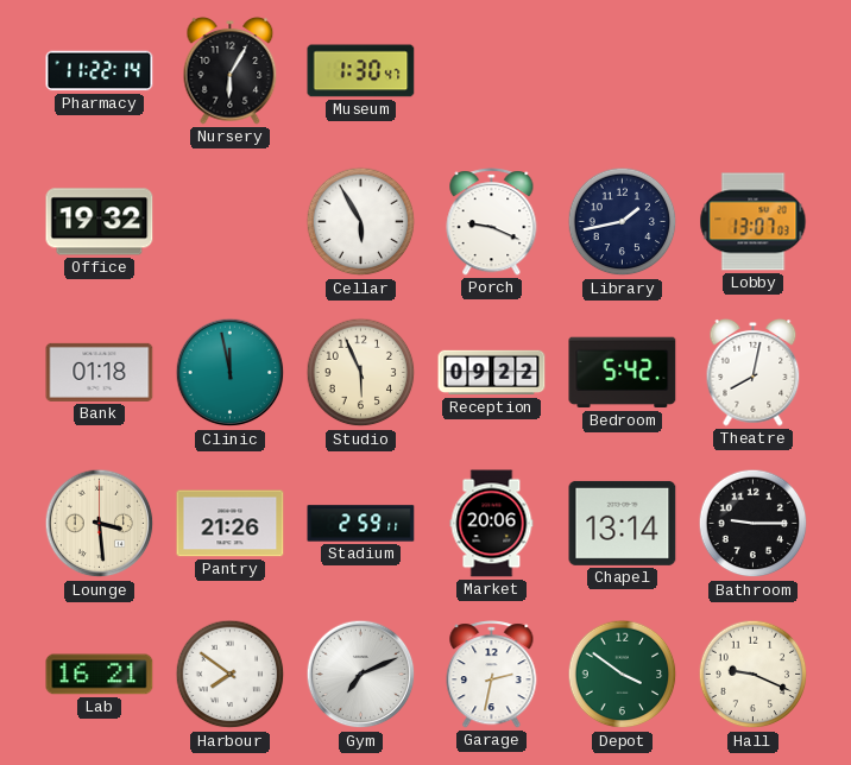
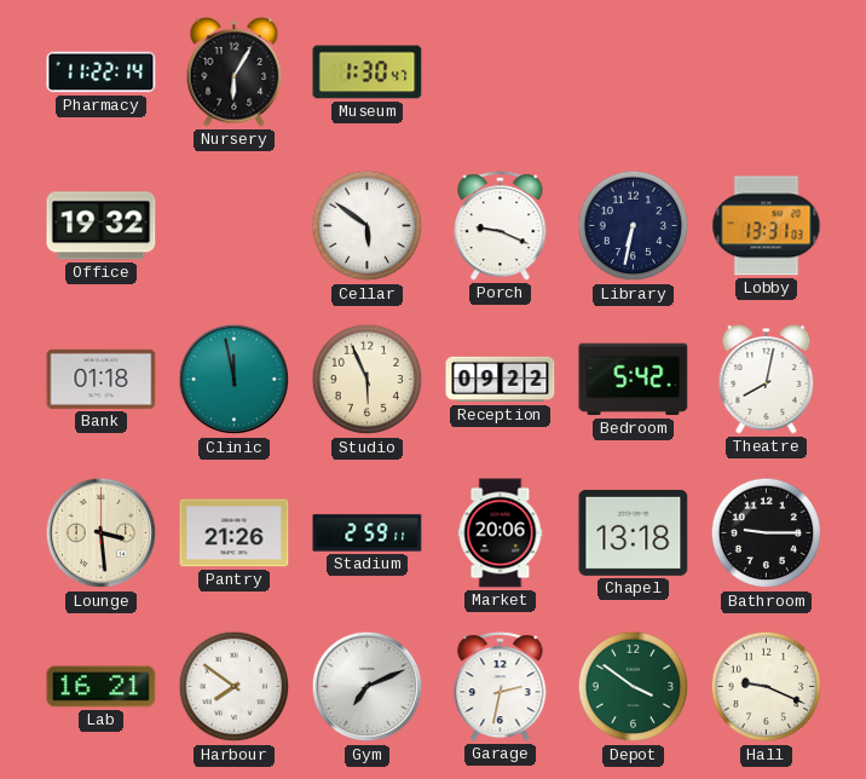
Cellar: 5:55 -> 5:51 (368, 226)
Library: 1:43 -> 6:32 (634, 226)
Lobby: 13:07 -> 13:31 (767, 226)
Chapel: 13:14 -> 13:18 (634, 532)
